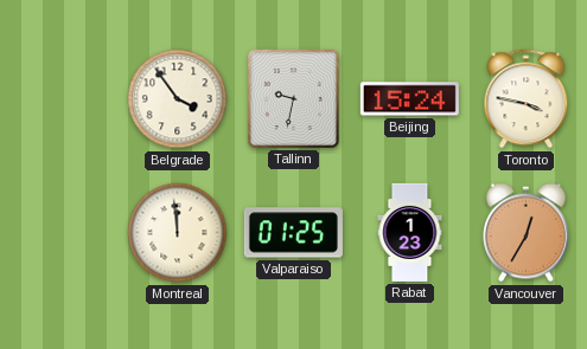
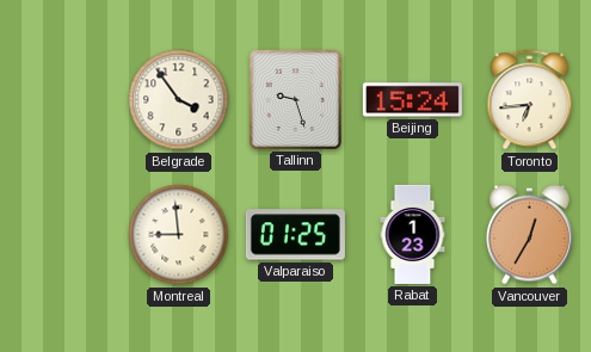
Tallinn: 9:32 -> 9:27 (295, 99)
Toronto: 3:47 -> 6:44 (530, 100)
Montreal: 11:59 -> 8:59 (179, 235)
